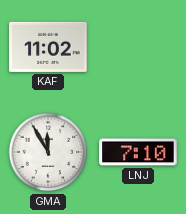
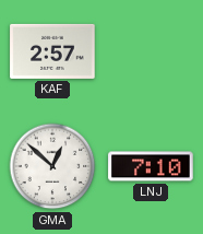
KAF: 11:02 -> 2:57 (52, 51)
GMA: 11:55 -> 12:52 (52, 166)
